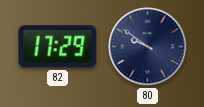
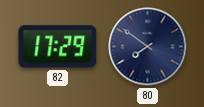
80: 9:51 -> 7:51 (148, 47)
